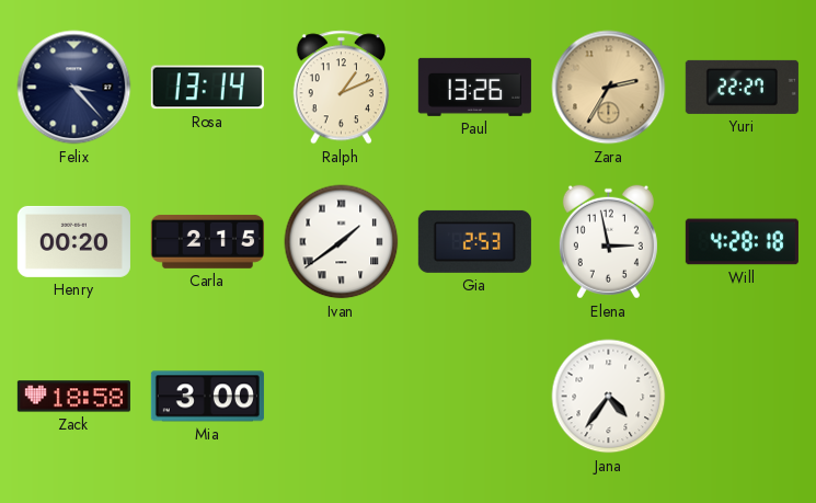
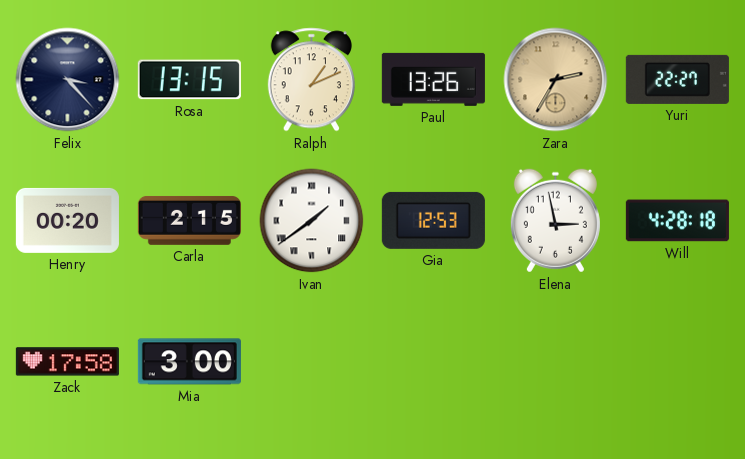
Rosa: 13:14 -> 13:15 (189, 80)
Gia: 2:53 -> 12:53 (433, 220)
Zack: 18:58 -> 17:58 (67, 362)
Jana: 4:36 -> none (609, 397)
